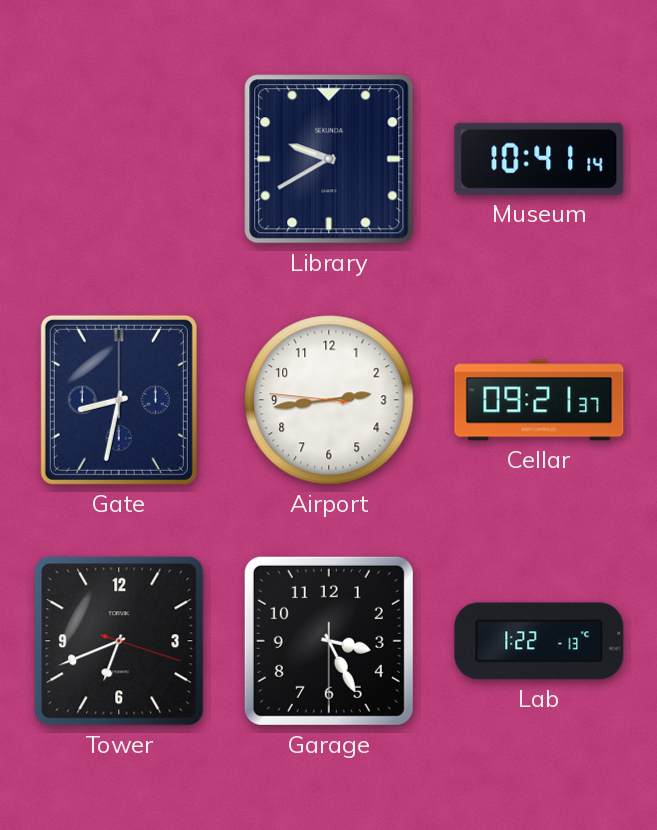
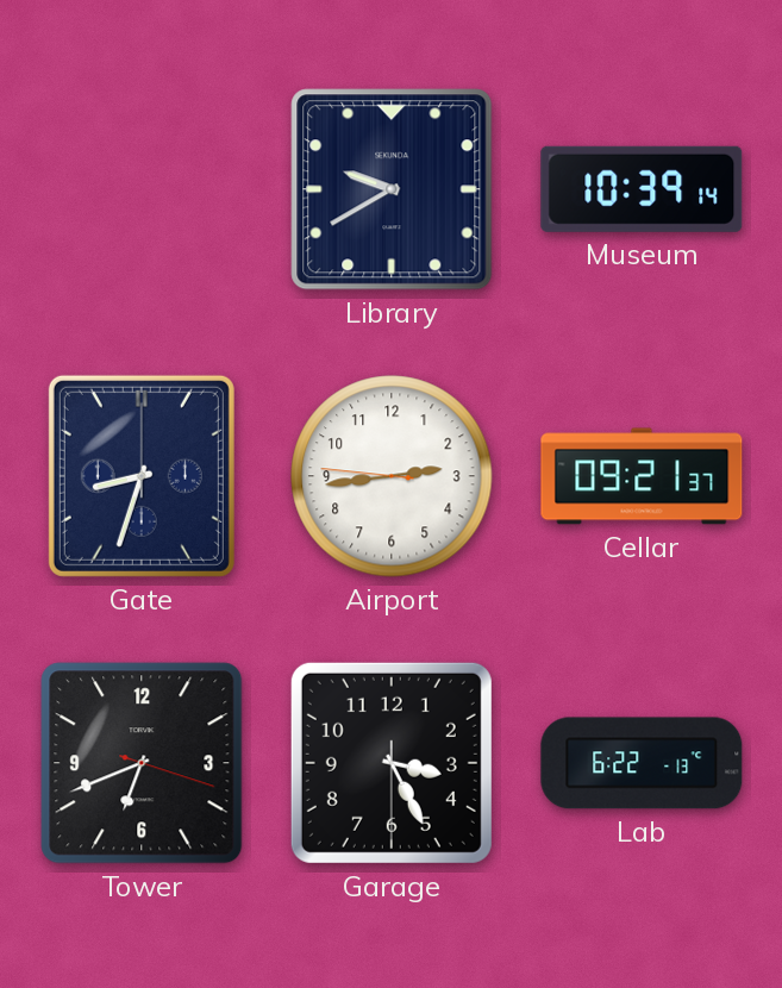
Museum: 10:41 -> 10:39 (642, 189)
Gate: 8:32 -> 8:33 (142, 476)
Lab: 1:22 -> 6:22 (642, 763)
